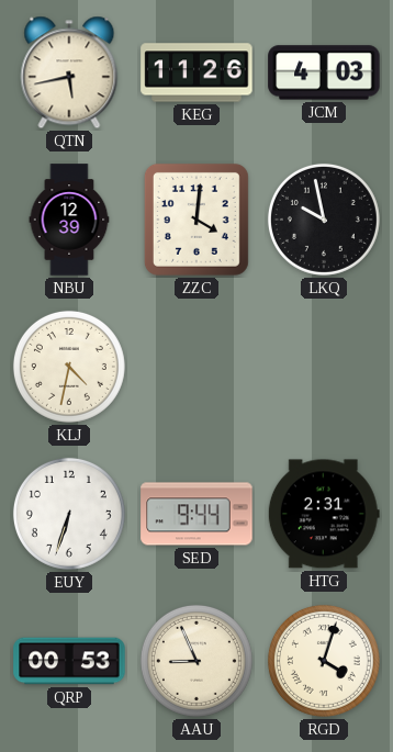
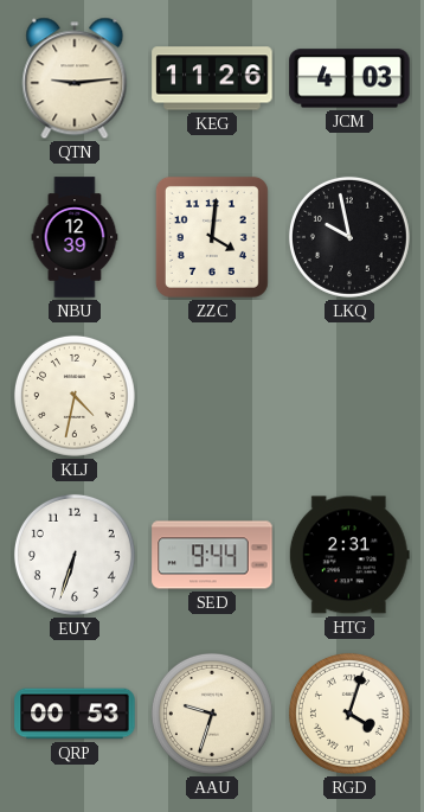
QTN: 5:43 -> 9:14 (75, 78)
AAU: 8:56 -> 9:33 (212, 714)
